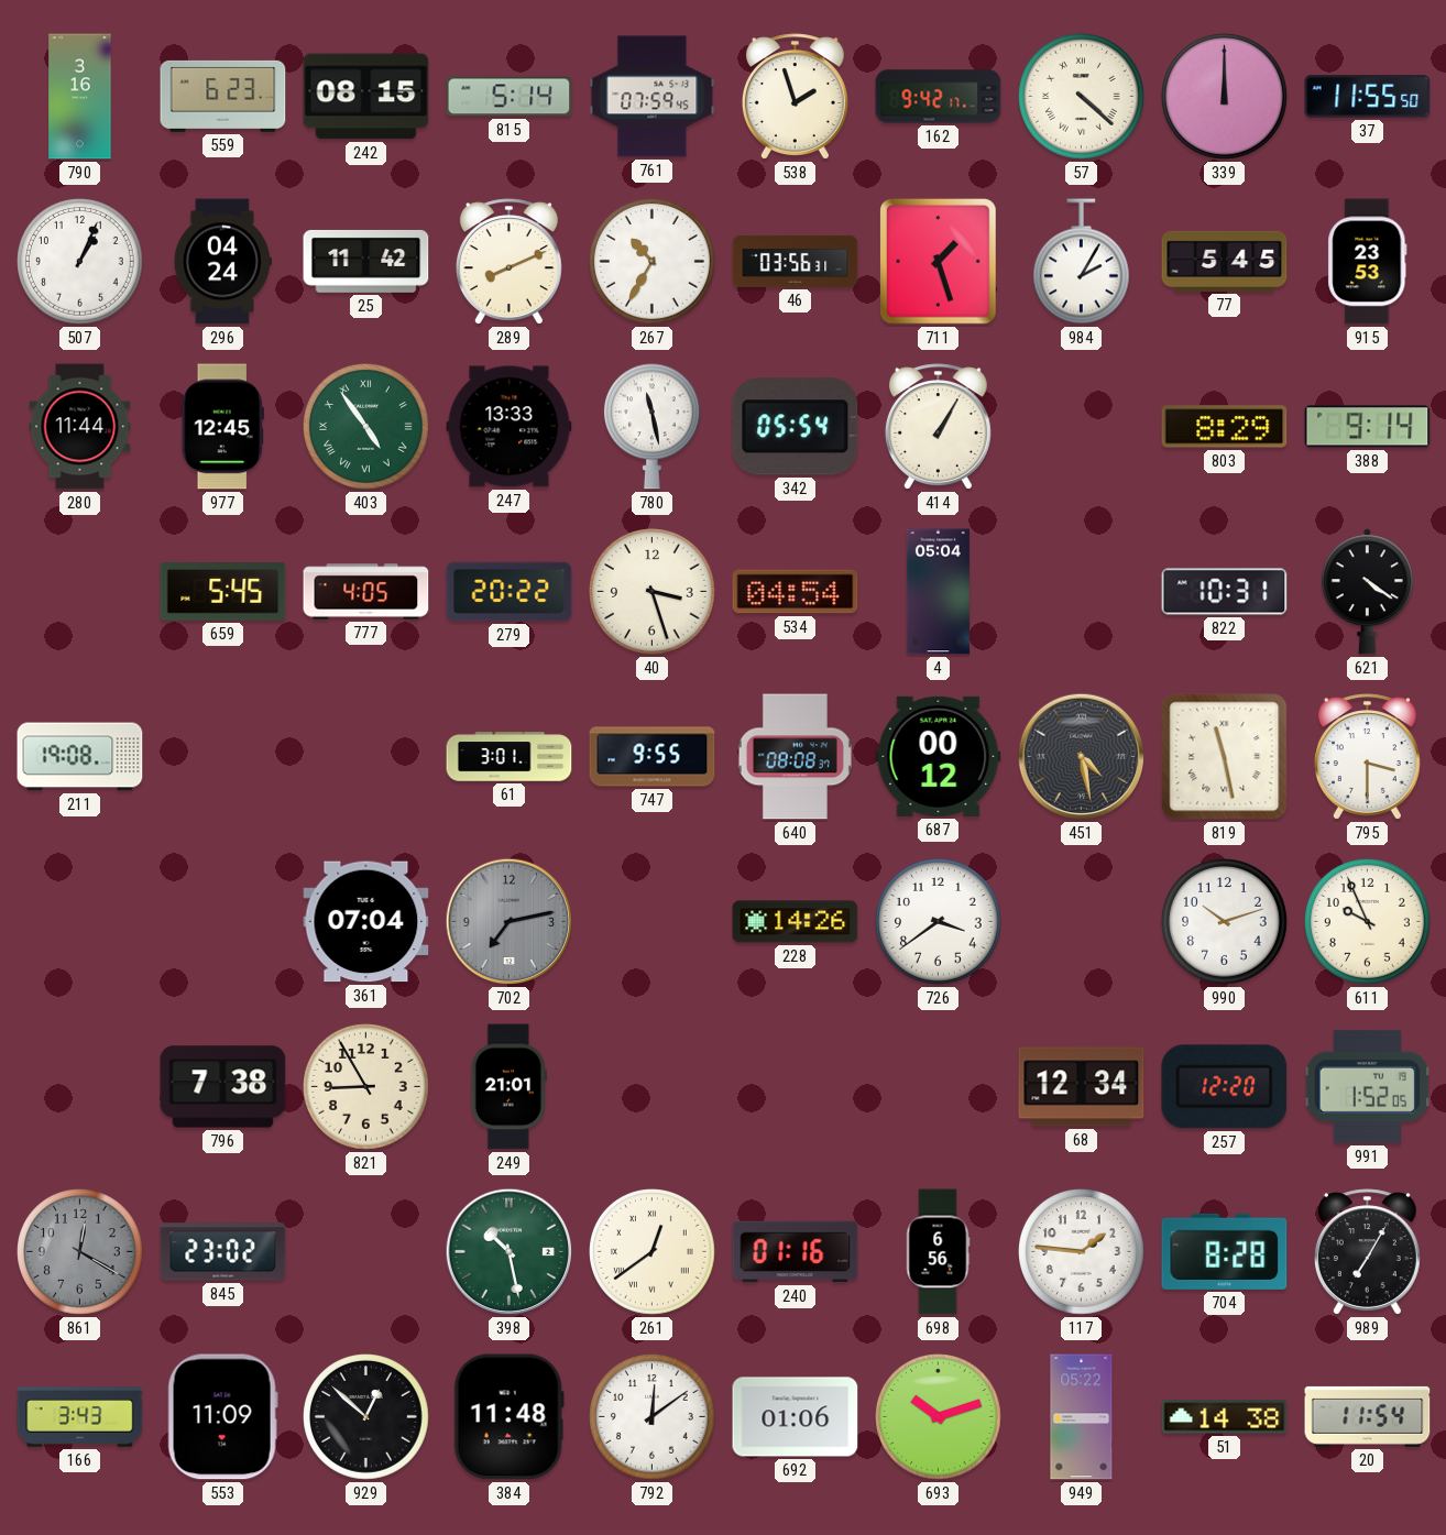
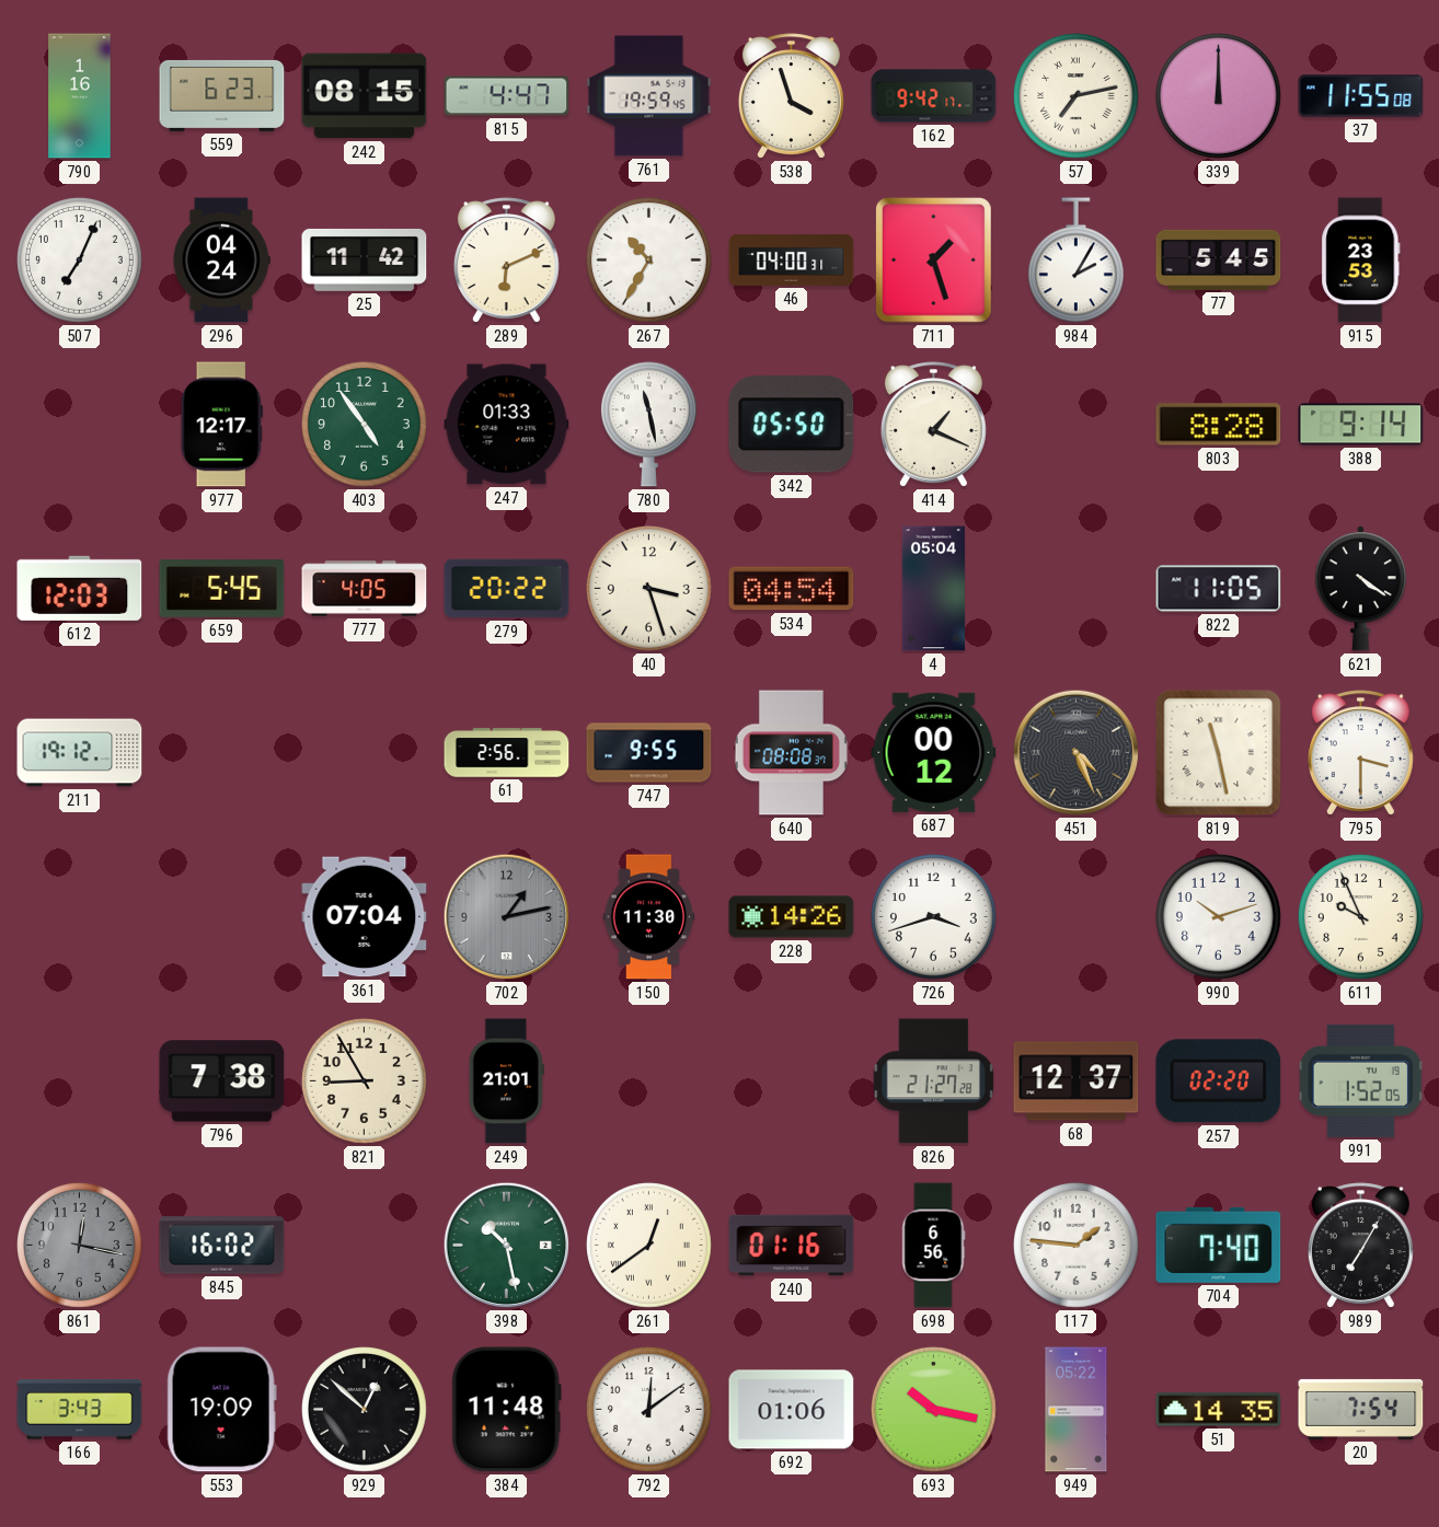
790: 3:16 -> 1:16 (80, 96)
815: 5:14 -> 4:47 (507, 96)
761: 07:59 -> 19:59 (649, 96)
538: 1:57 -> 3:57 (791, 96)
57: 4:22 -> 7:13 (1077, 96)
37: 11:55:50 -> 11:55:08 (1361, 96)
507: 1:04 -> 7:04 (80, 261)
289: 8:11 -> 6:11 (506, 261)
46: 03:56 -> 04:00 (792, 259)
280: 11:44 -> none (80, 427)
977: 12:45 -> 12:17 (221, 425)
403 numerals: Roman -> Arabic (365, 425)
247: 13:33 -> 01:33 (507, 425)
342: 05:54 -> 05:50 (792, 425)
414: 1:05 -> 1:19 (933, 425)
803: 8:29 -> 8:28 (1219, 425)
612: none -> 12:03 (80, 588)
822: 10:31 -> 11:05 (1219, 589)
211: 19:08 -> 19:12 (80, 753)
61: 3:01 -> 2:56 (507, 753)
451: 4:28 -> 4:26 (1077, 753)
702: 7:13 -> 1:13 (507, 917)
150: none -> 11:30 (649, 917)
726: 3:39 -> 3:42 (934, 917)
826: none -> 21:27 (934, 1081)
68: 12:34 -> 12:37 (1077, 1081)
257: 12:20 -> 02:20 (1219, 1081)
861: 12:20 -> 12:17 (80, 1246)
845: 23:02 -> 16:02 (222, 1246)
704: 8:28 -> 7:40 (1219, 1245)
553: 11:09 -> 19:09 (221, 1410)
693: 10:12 -> 10:17 (934, 1410)
51: 14:38 -> 14:35 (1219, 1410)
20: 11:54 -> 7:54 (1361, 1409)
